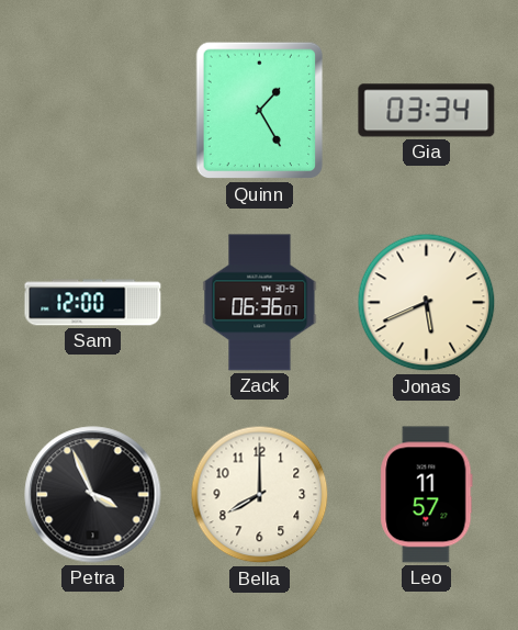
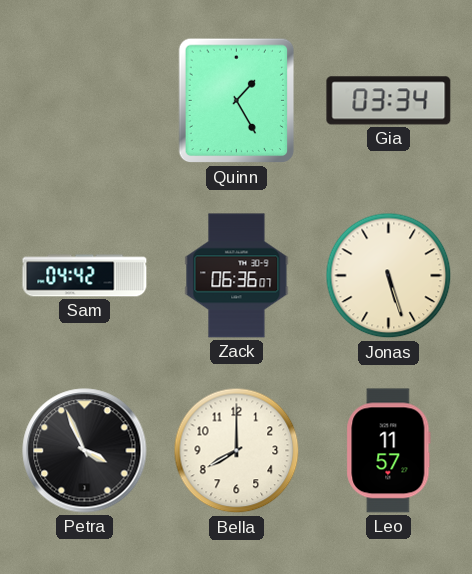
Sam: 12:00 -> 04:42 (85, 276)
Jonas: 5:41 -> 5:27 (389, 276)
